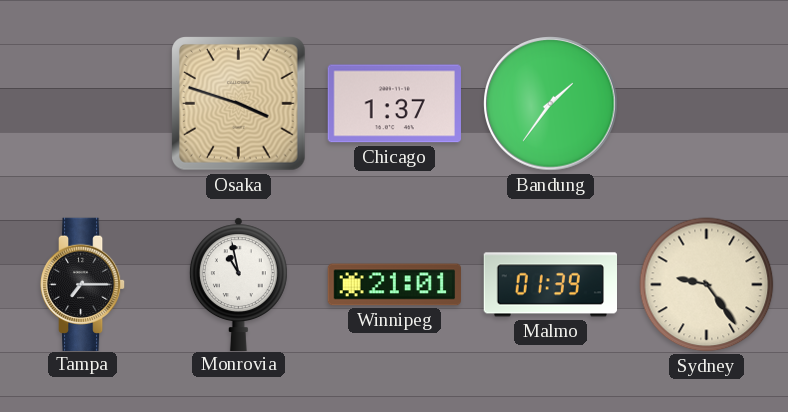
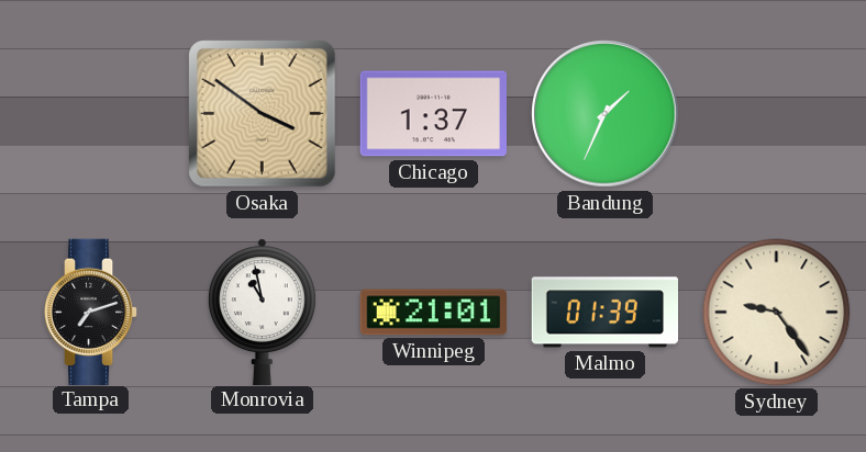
Osaka: 3:48 -> 3:51 (263, 114)
Bandung: 1:36 -> 1:34 (606, 114)
Tampa: 7:15 -> 7:12 (91, 312)
